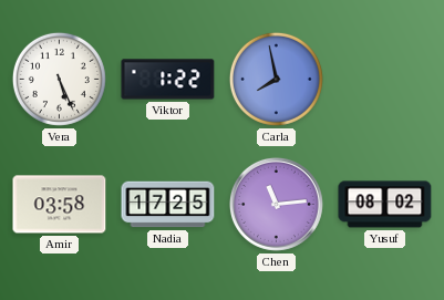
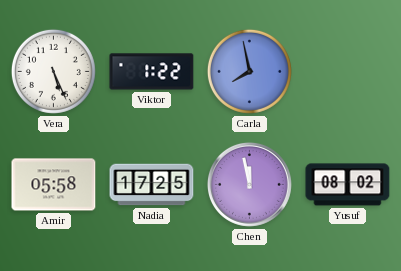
Amir: 03:58 -> 05:58 (54, 185)
Chen: 11:14 -> 11:58 (249, 184)
